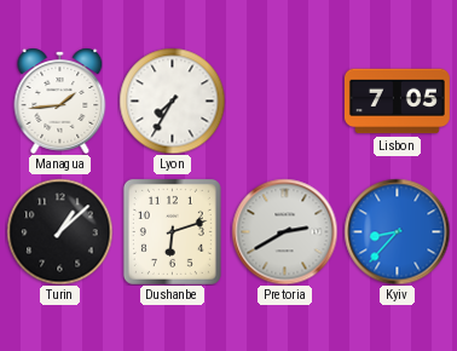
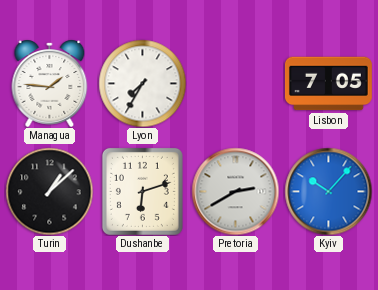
Managua: 1:44 -> 1:46 (50, 83)
Kyiv: 8:37 -> 10:07 (328, 191)
